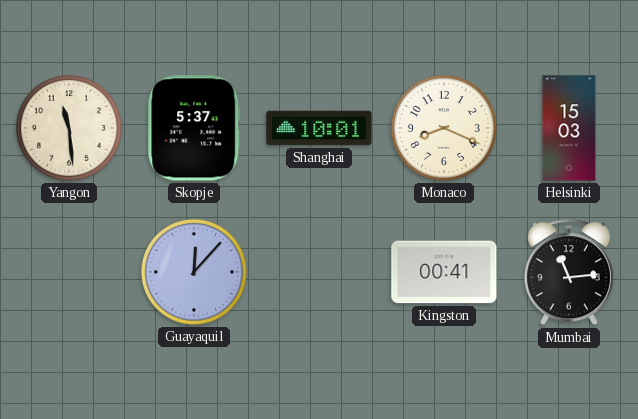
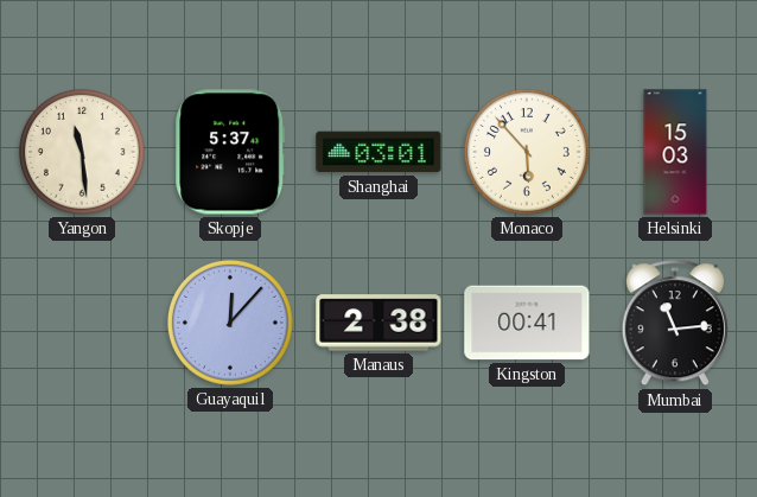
Shanghai: 10:01 -> 03:01 (378, 152)
Monaco: 8:19 -> 5:53 (527, 152)
Manaus: none -> 2:38 (378, 323)
